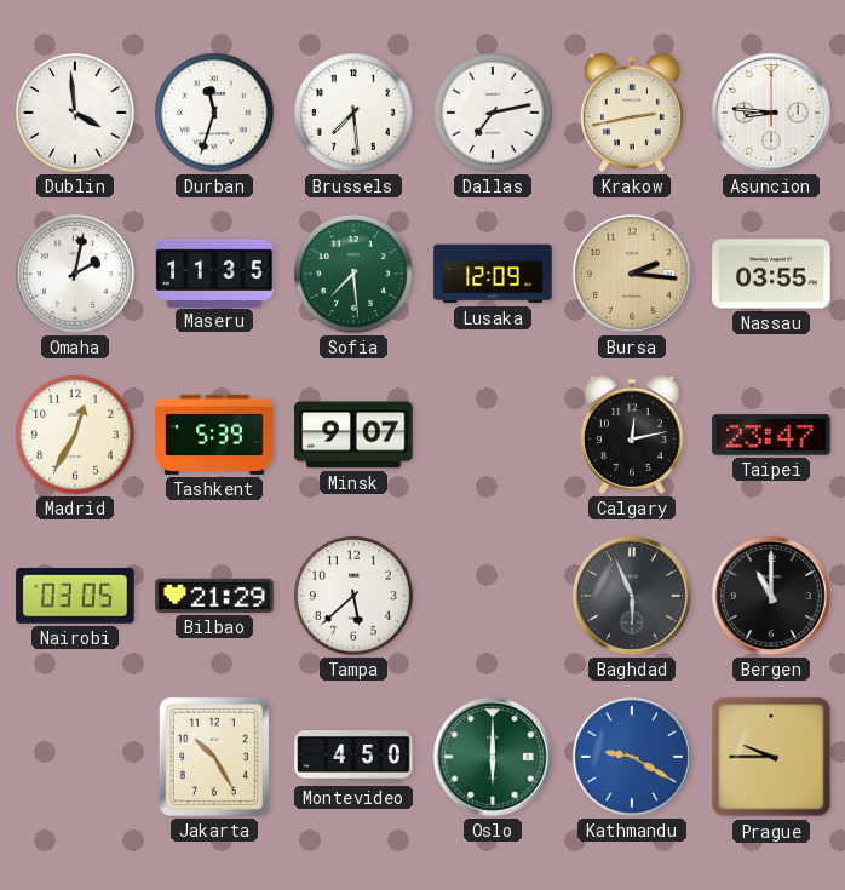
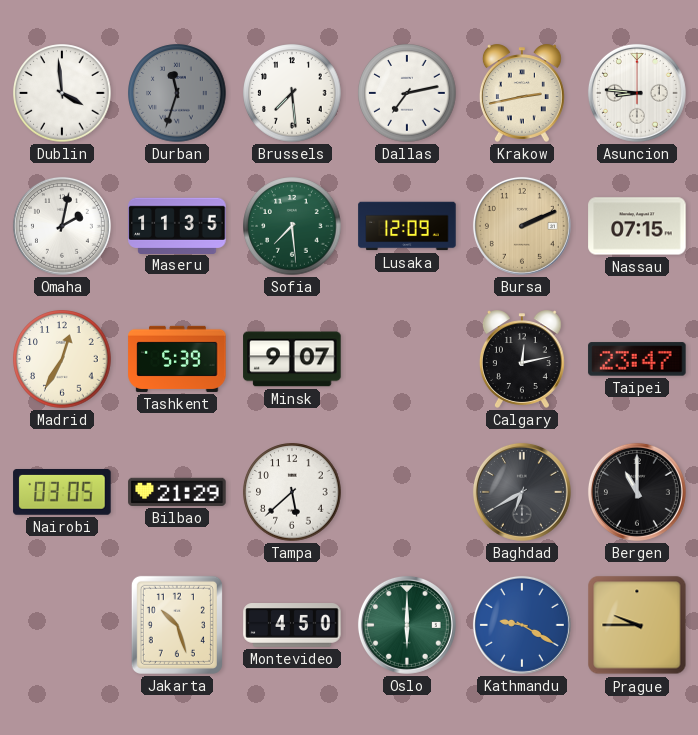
Durban dial: white -> grey (177, 93)
Bursa: 2:16 -> 2:11 (522, 226)
Nassau: 03:55 -> 07:15 (637, 226)
Baghdad: 5:56 -> 6:40 (522, 492)
Jakarta: 10:25 -> 10:27 (177, 625)
